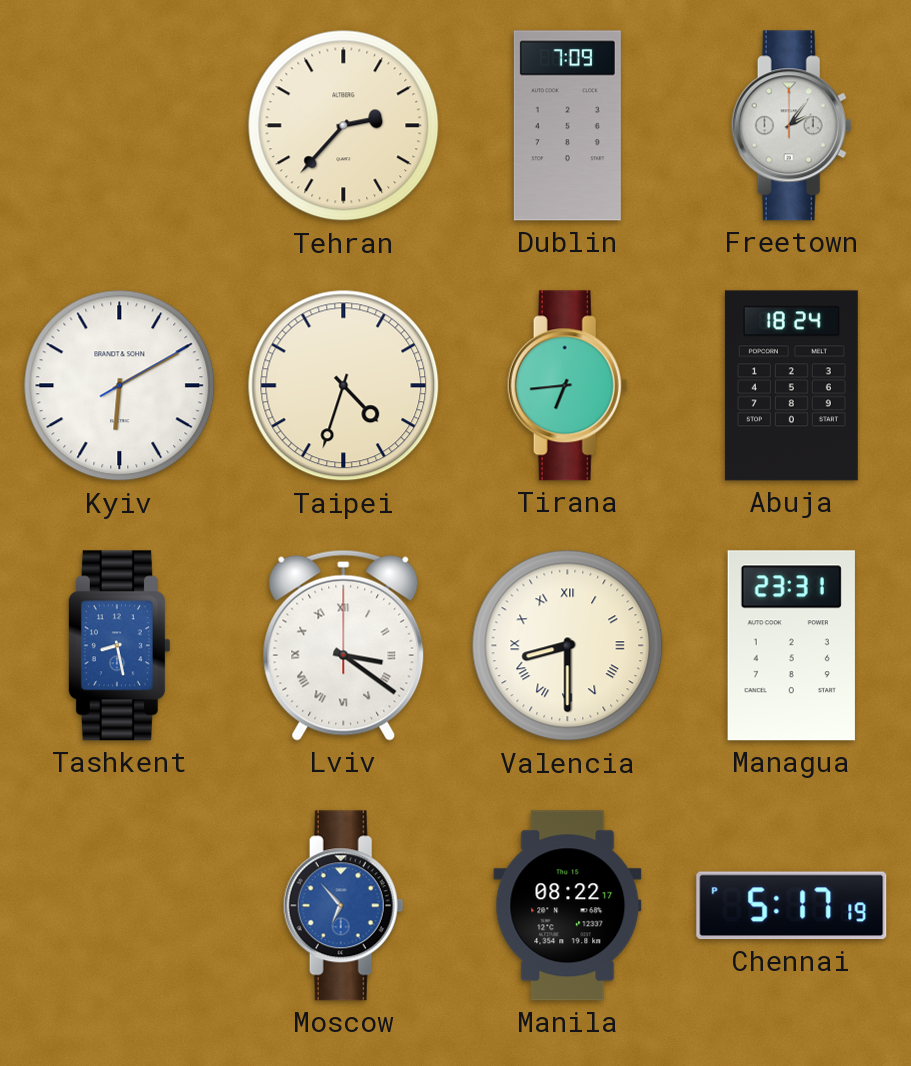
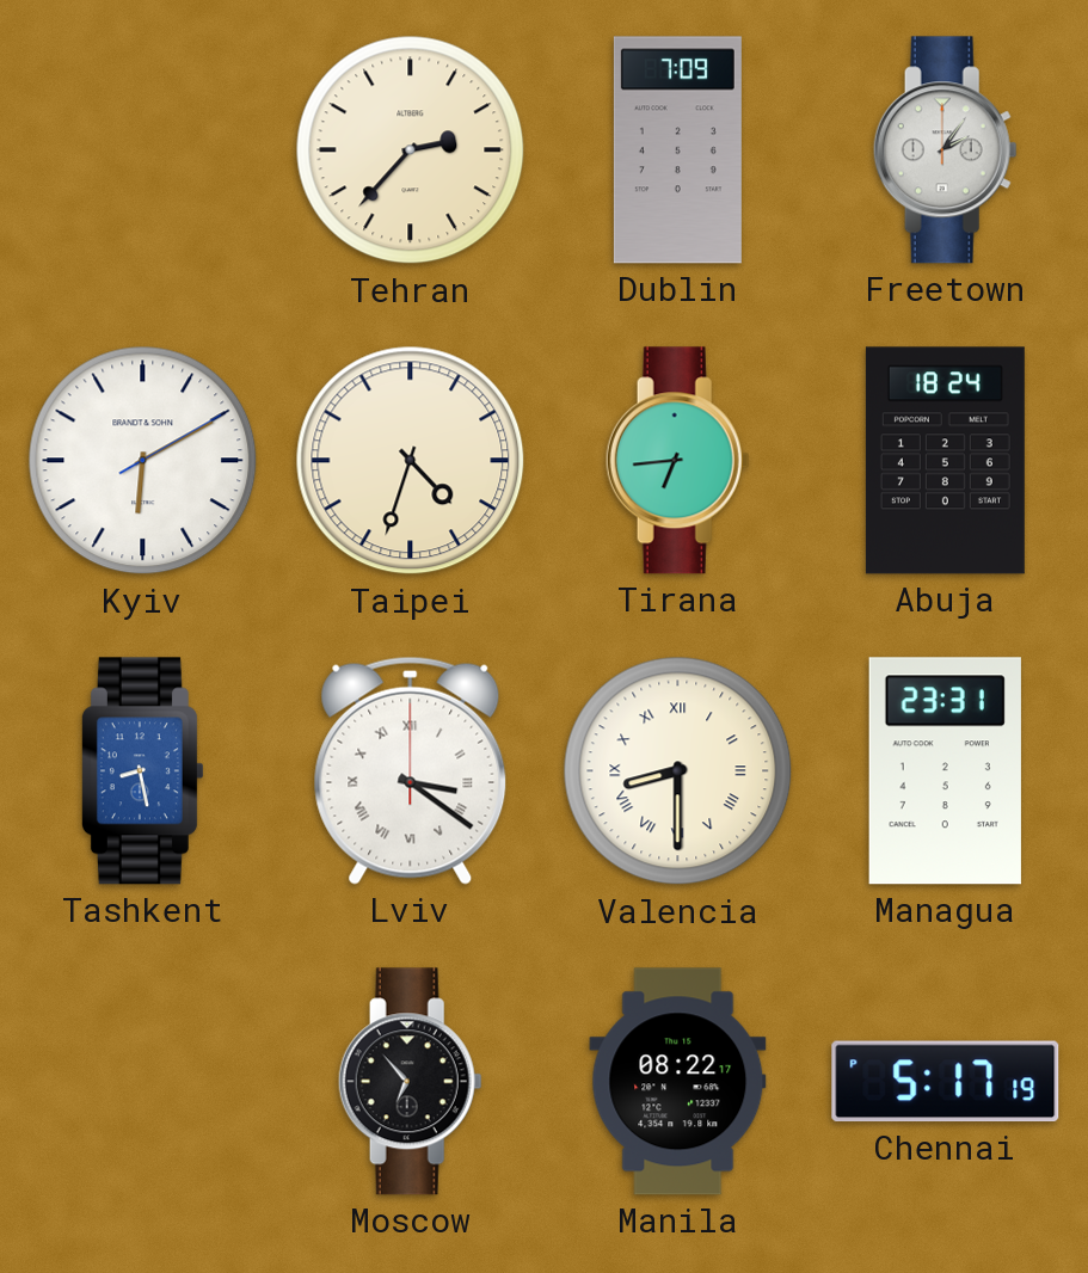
Moscow dial: blue -> black (410, 1082)
